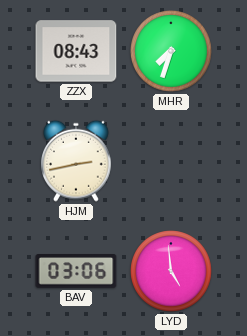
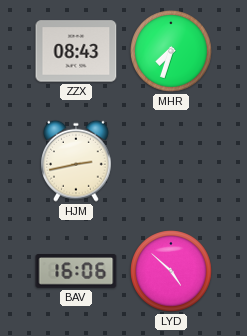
BAV: 03:06 -> 16:06 (76, 271)
LYD: 4:59 -> 4:52 (171, 271)
